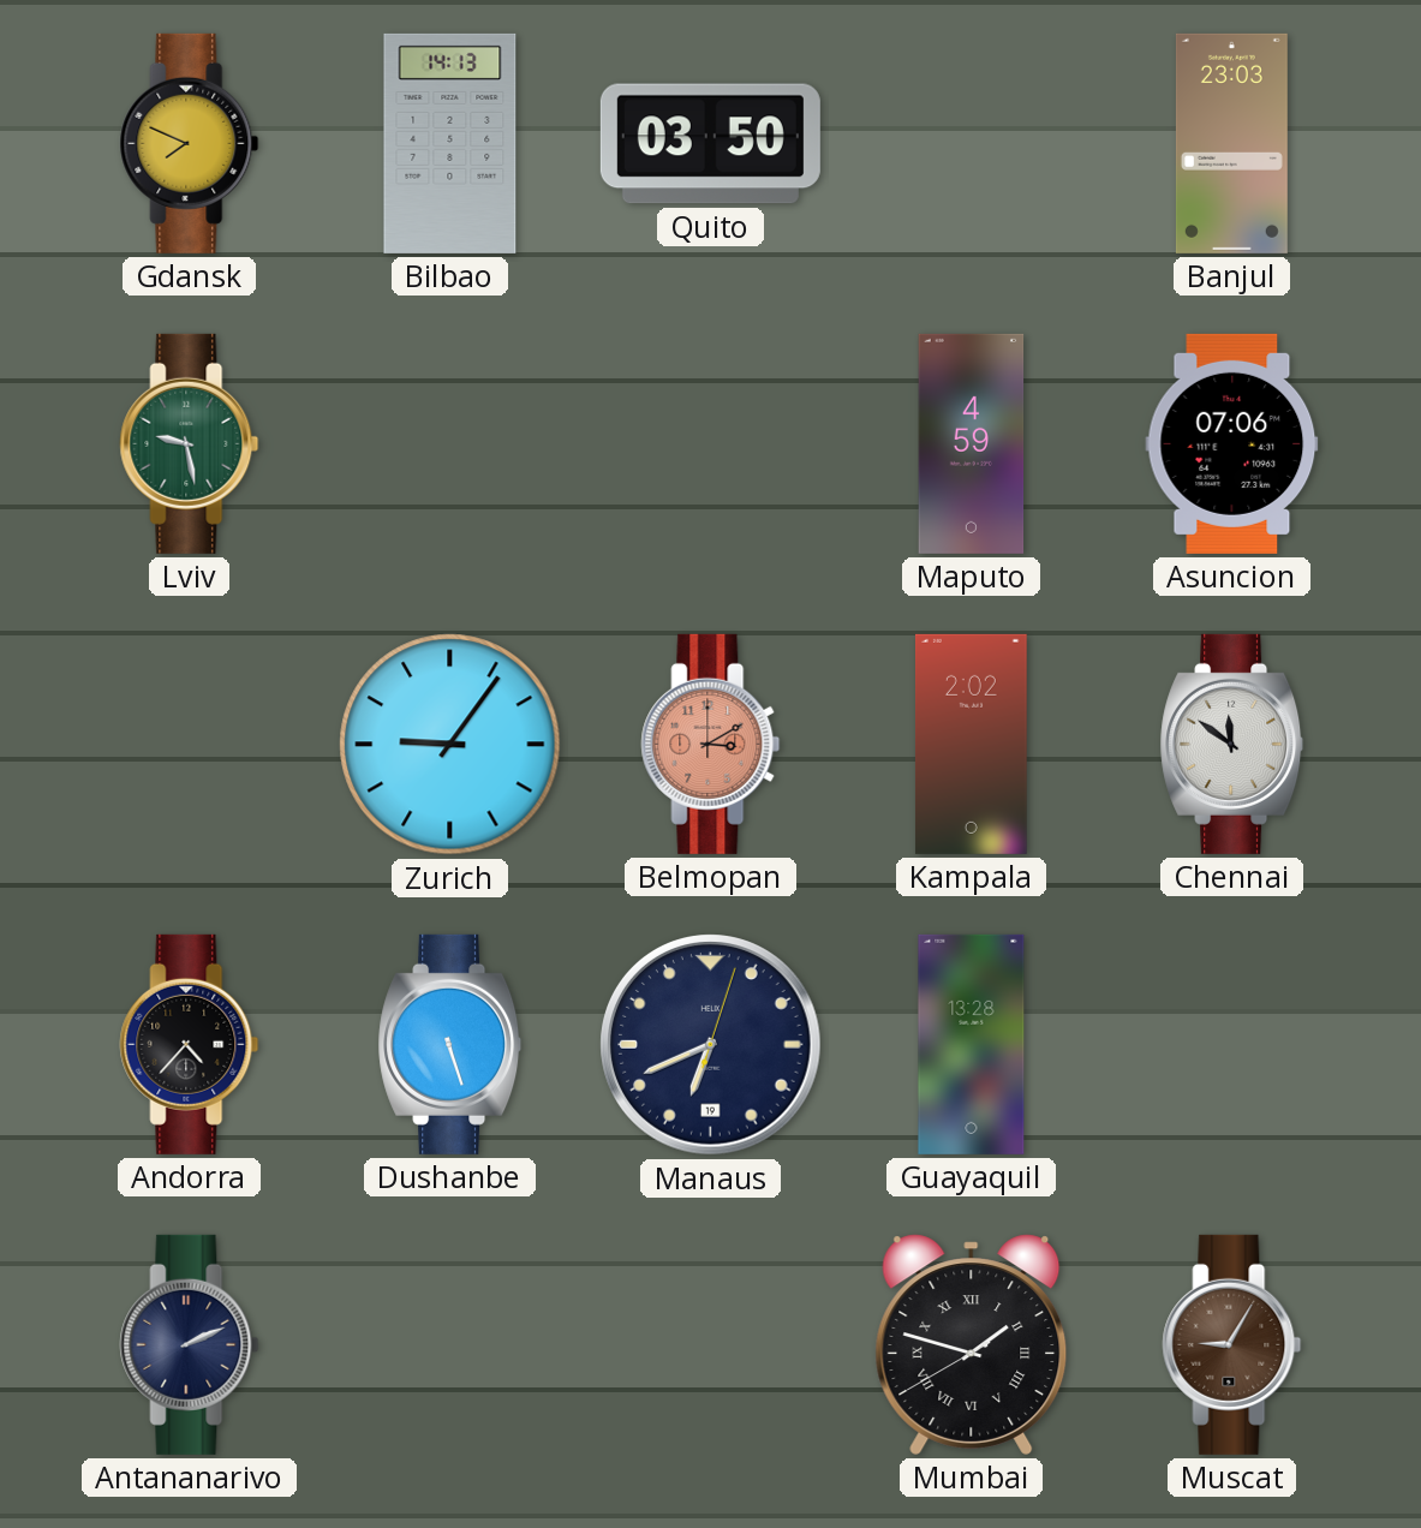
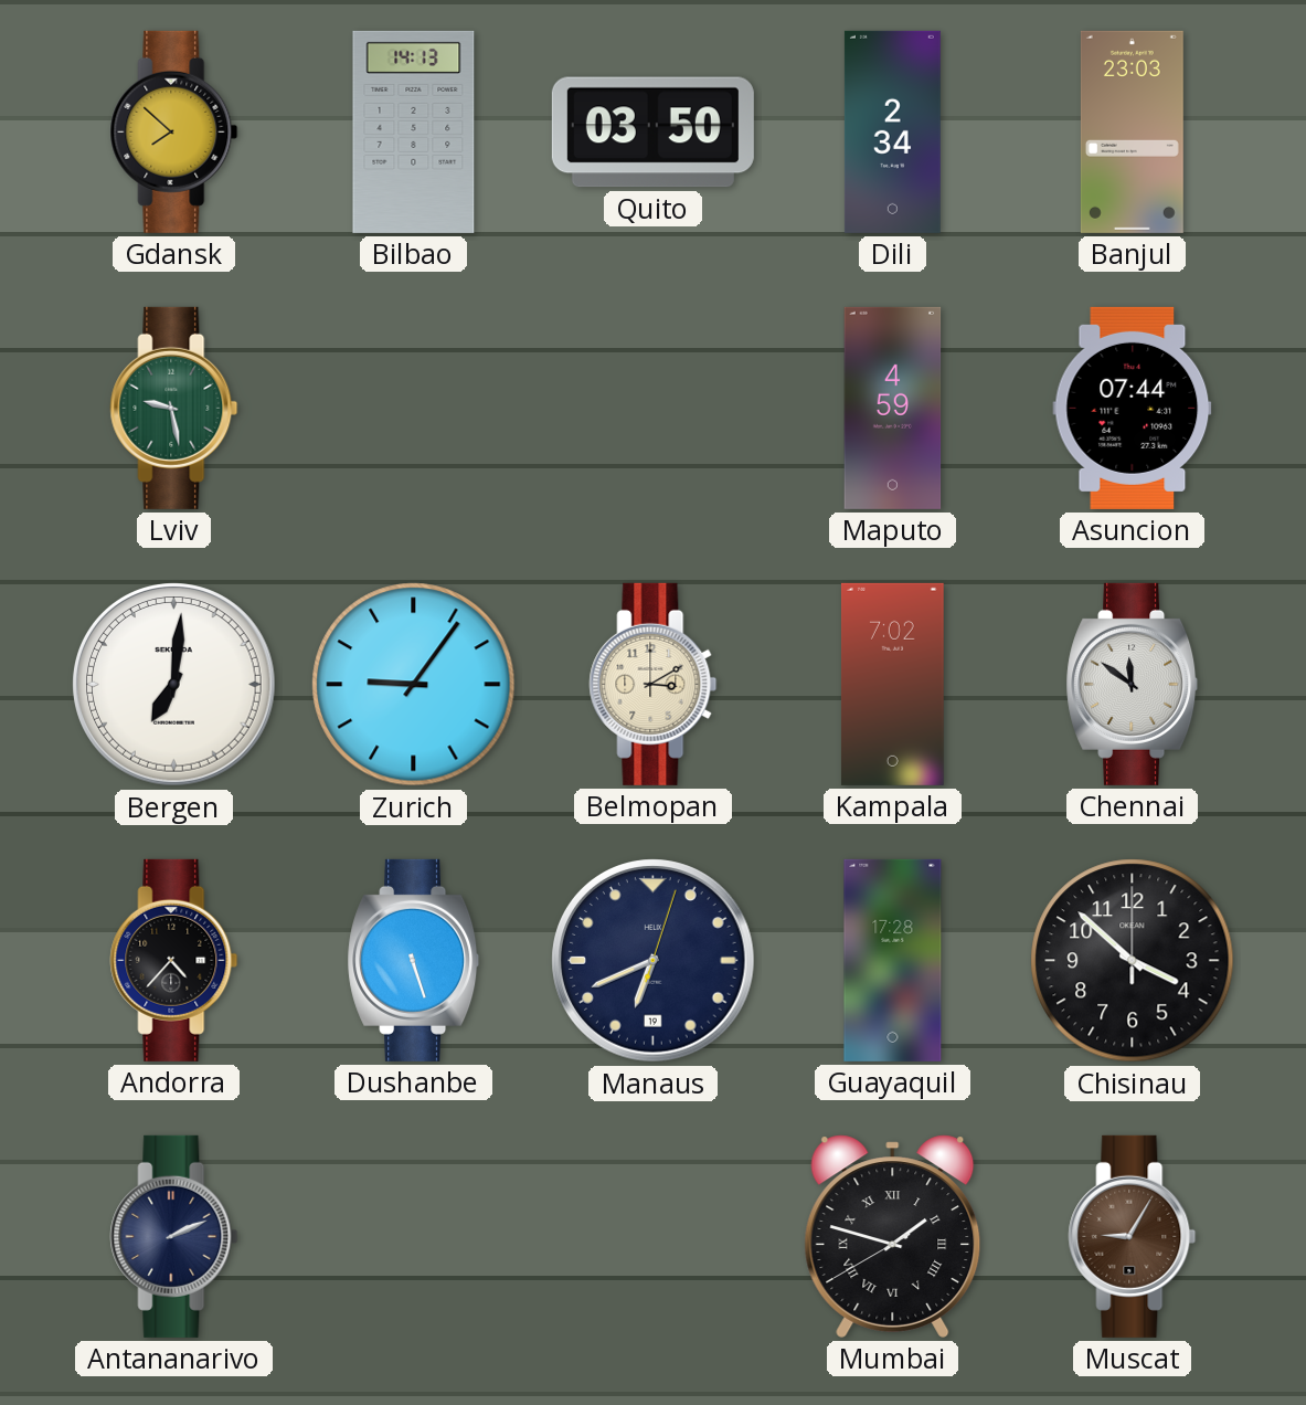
Gdansk: 7:49 -> 7:52 (174, 131)
Dili: none -> 2:34 (892, 131)
Asuncion: 07:06 -> 07:44 (1133, 408)
Bergen: none -> 7:01 (174, 685)
Belmopan dial: salmon -> cream (654, 684)
Kampala: 2:02 -> 7:02 (892, 684)
Guayaquil: 13:28 -> 17:28 (893, 960)
Chisinau: none -> 3:52 (1133, 961)
